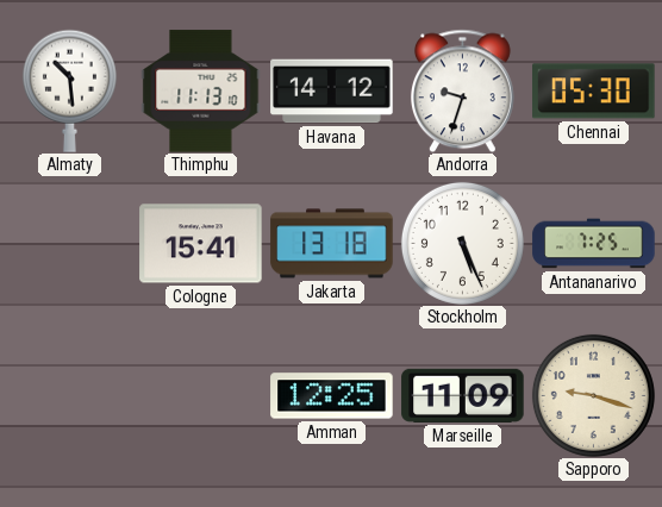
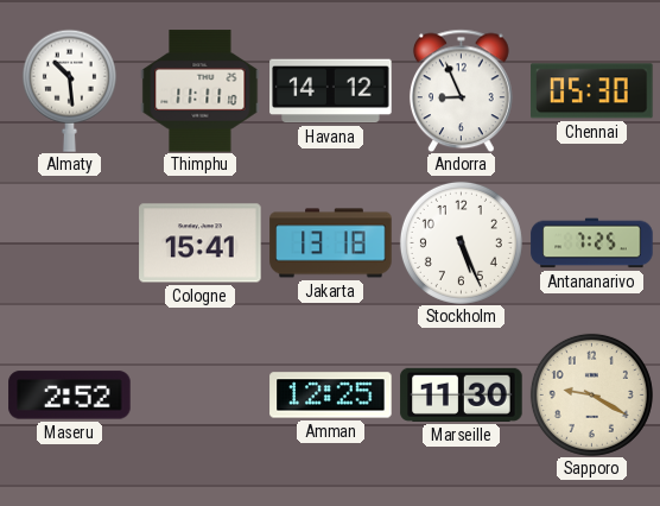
Thimphu: 11:13 -> 11:11 (201, 91)
Andorra: 9:33 -> 8:56 (461, 90)
Maseru: none -> 2:52 (70, 396)
Marseille: 11:09 -> 11:30 (462, 394)
Sapporo: 9:18 -> 9:20 (591, 394)
